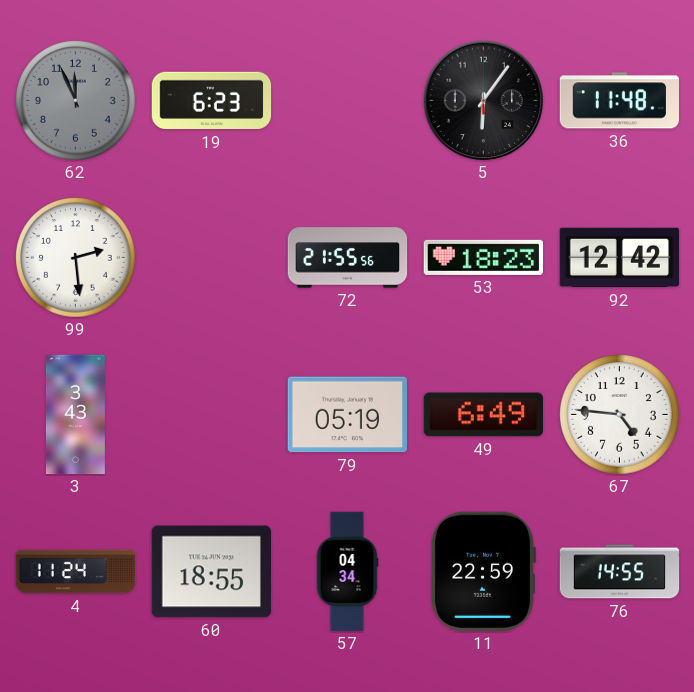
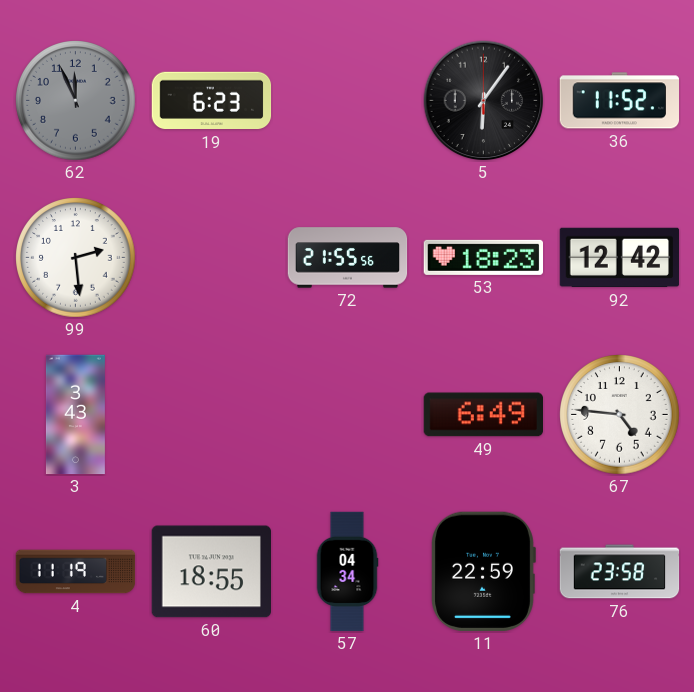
36: 11:48 -> 11:52 (619, 101)
79: 05:19 -> none (347, 415)
4: 11:24 -> 11:19 (76, 572)
76: 14:55 -> 23:58 (620, 572)
